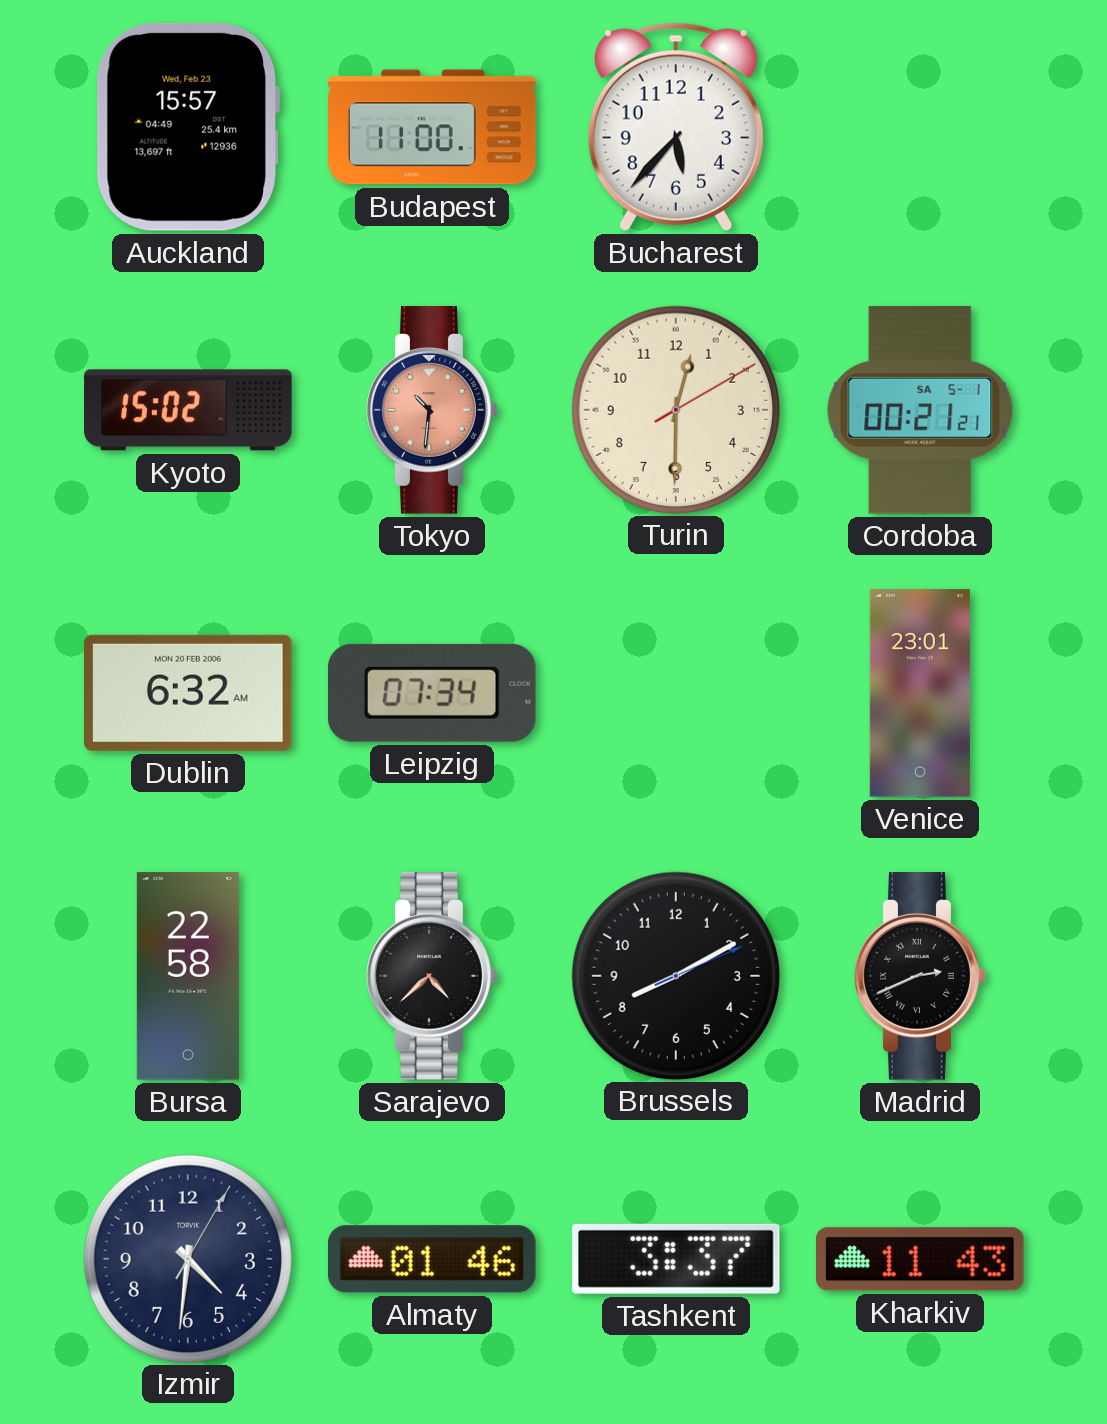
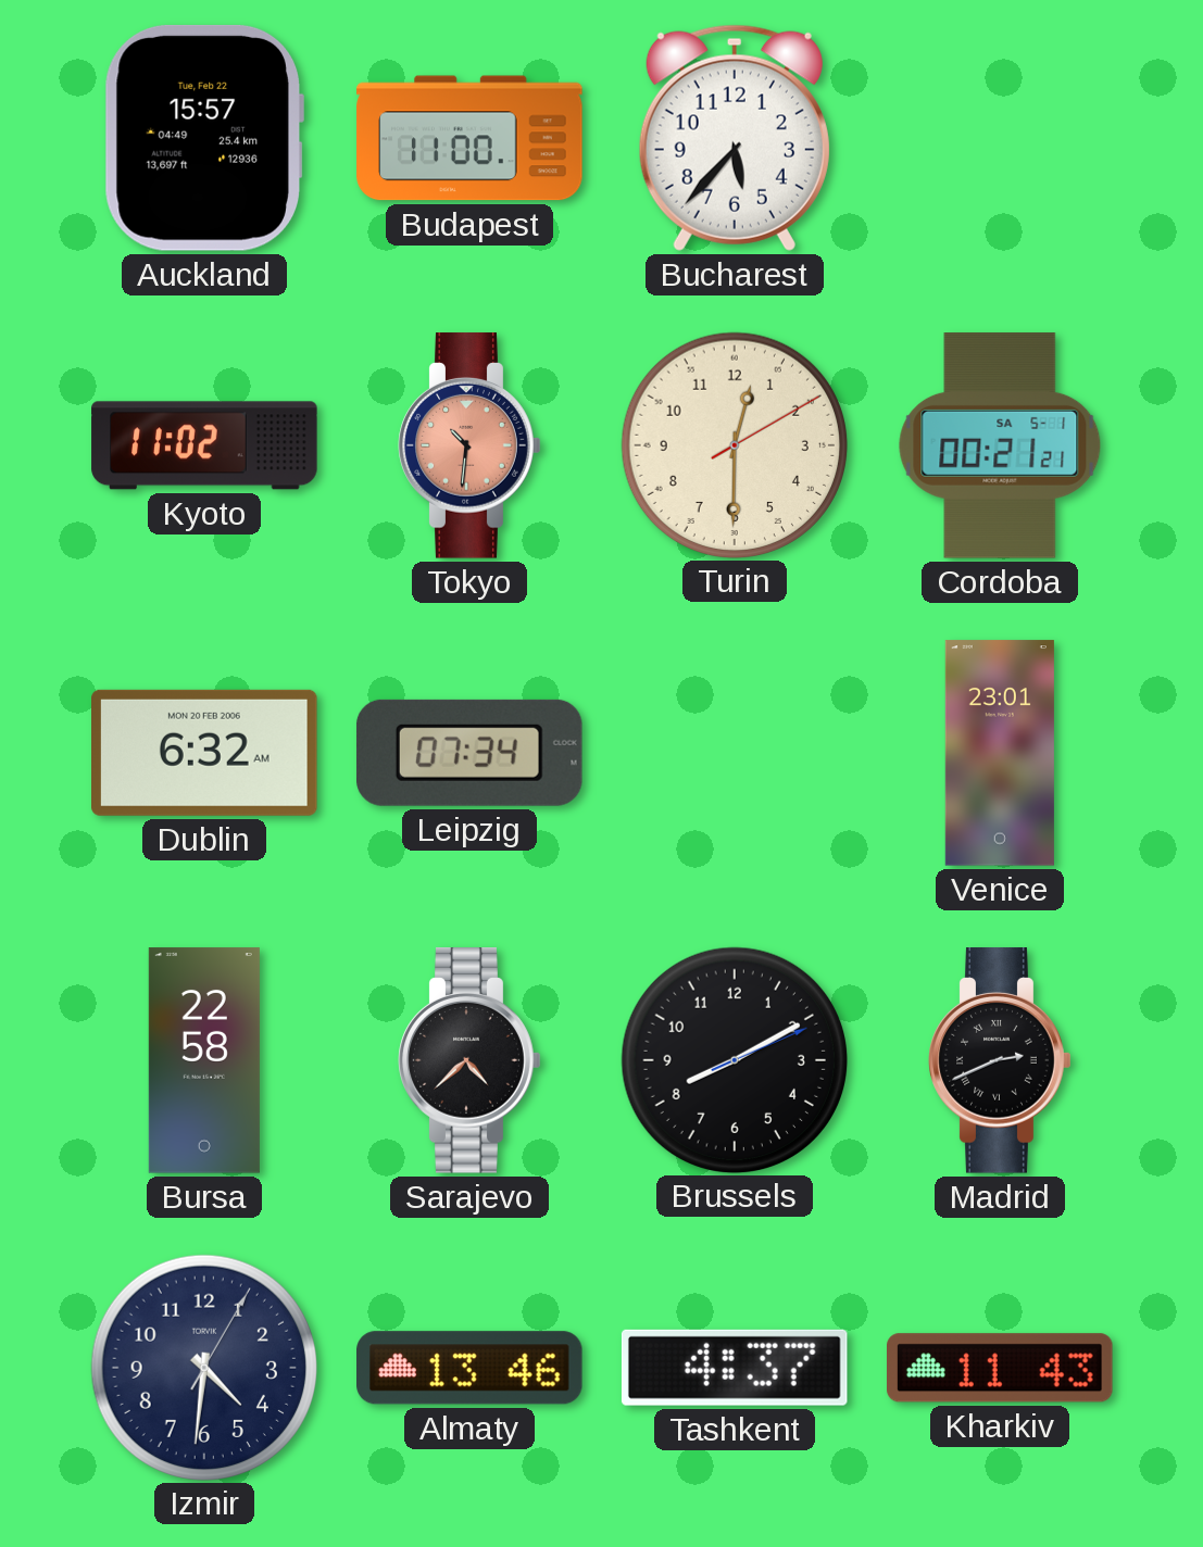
Auckland date: Wed, Feb 23 -> Tue, Feb 22 (204, 138)
Kyoto: 15:02 -> 11:02 (204, 445)
Almaty: 01:46 -> 13:46 (471, 1368)
Tashkent: 3:37 -> 4:37 (735, 1368)
